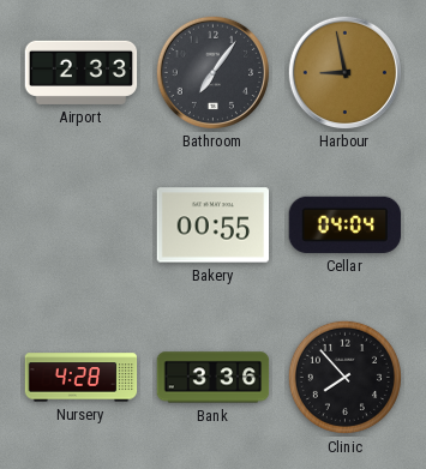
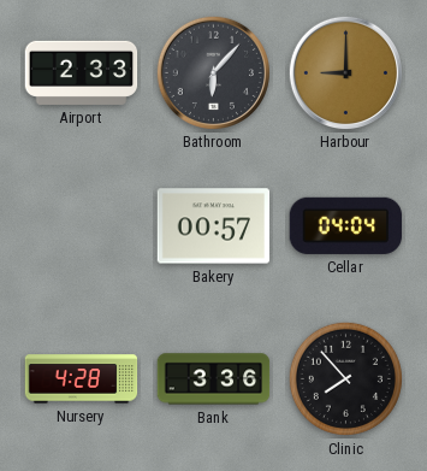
Bathroom: 7:06 -> 6:07 (213, 72)
Harbour: 8:58 -> 9:00 (345, 72)
Bakery: 00:55 -> 00:57 (214, 226)
